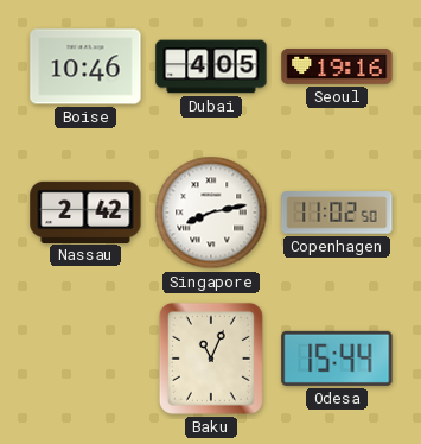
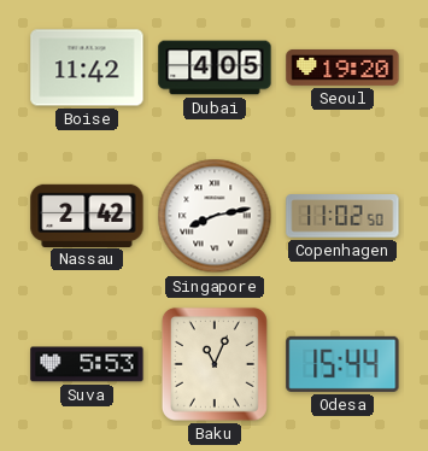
Boise: 10:46 -> 11:42 (87, 68)
Seoul: 19:16 -> 19:20 (342, 68)
Suva: none -> 5:53 (87, 364)
